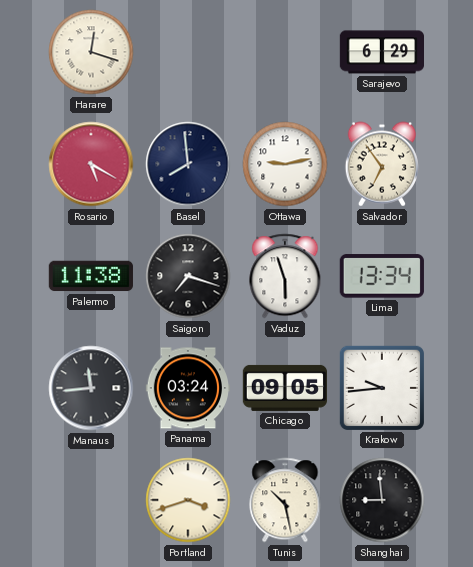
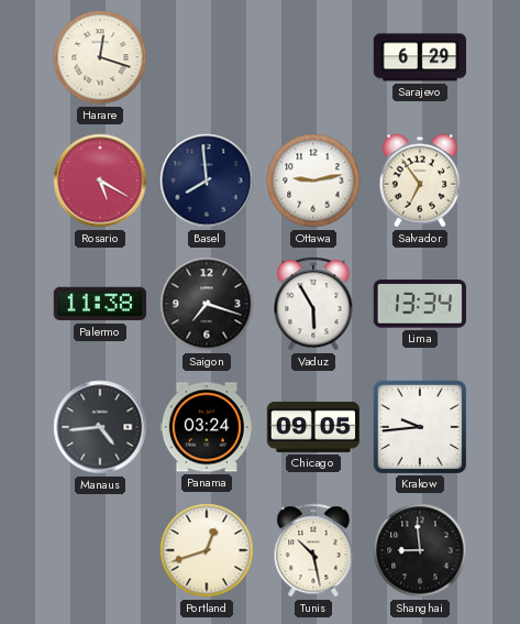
Vaduz: 5:57 -> 5:55 (313, 304)
Manaus: 11:44 -> 4:44 (100, 427)
Portland: 3:42 -> 12:42 (207, 550)
